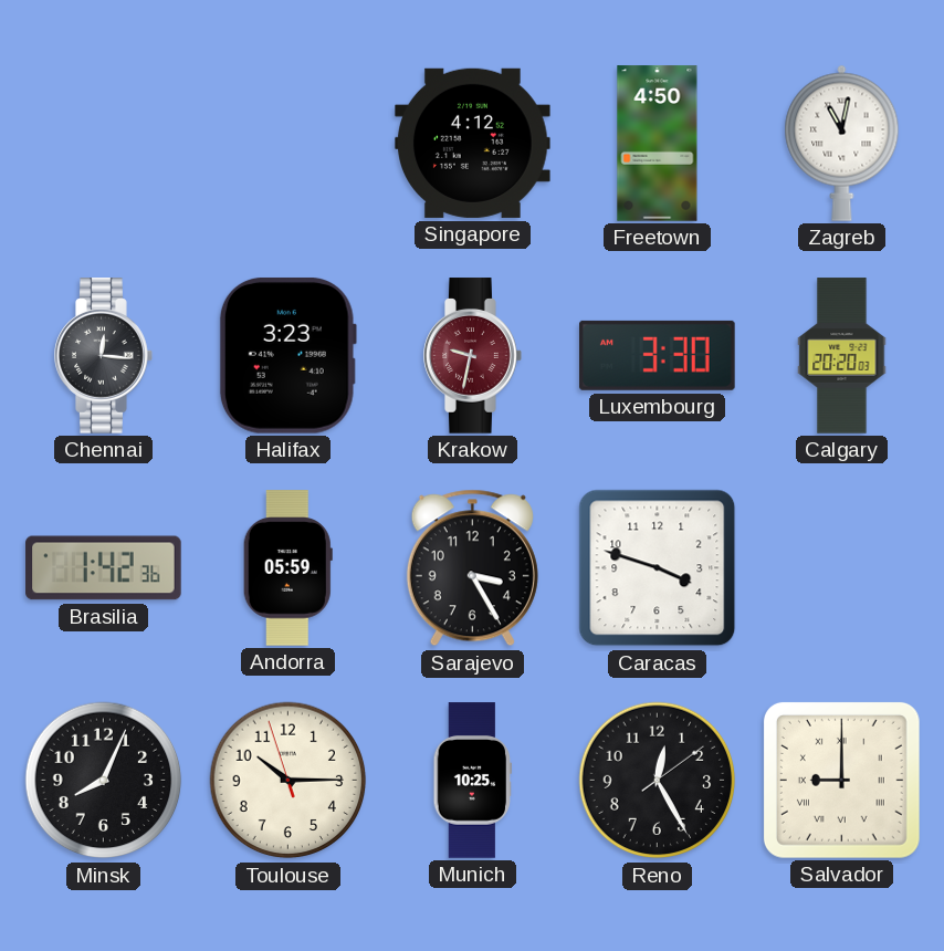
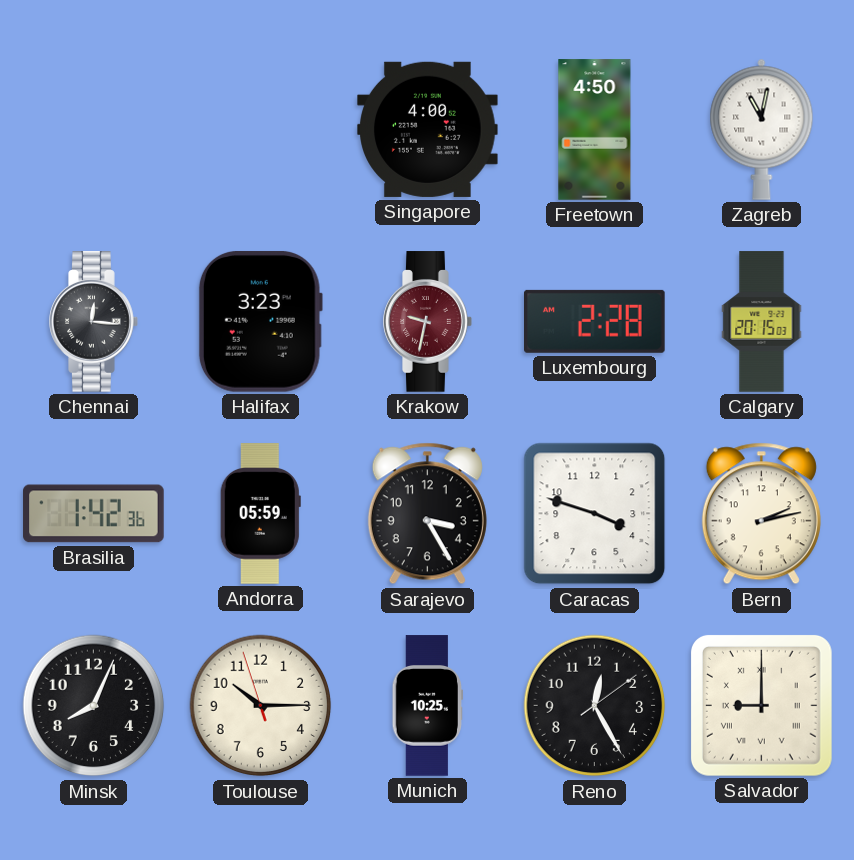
Singapore: 4:12 -> 4:00 (428, 129)
Luxembourg: 3:30 -> 2:28 (595, 321)
Calgary: 20:20 -> 20:15 (762, 322)
Bern: none -> 2:13 (761, 514)
